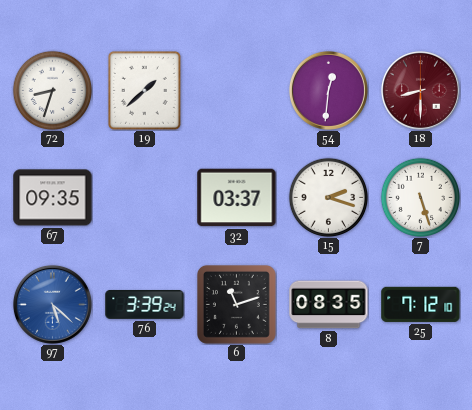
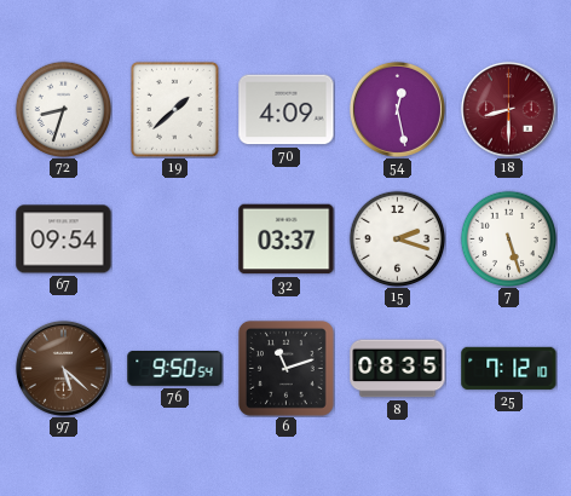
70: none -> 4:09 (287, 110)
54: 12:31 -> 12:28 (397, 109)
67: 09:35 -> 09:54 (64, 240)
97 dial: blue -> brown (63, 368)
76: 3:39 -> 9:50 (175, 369)
